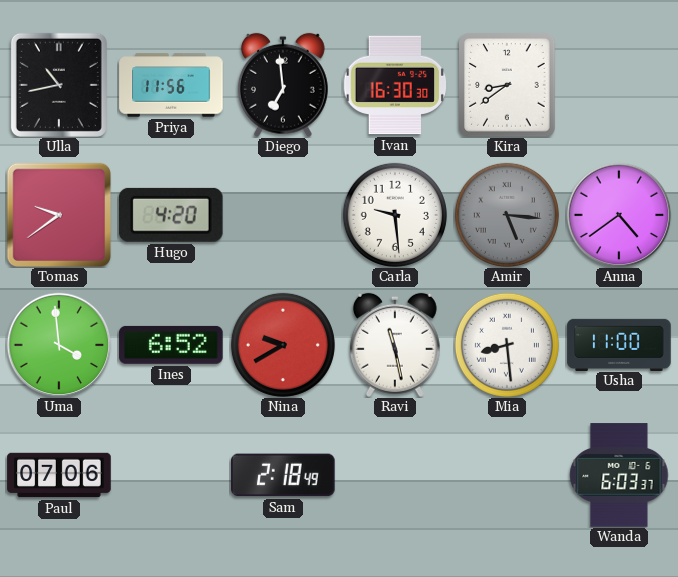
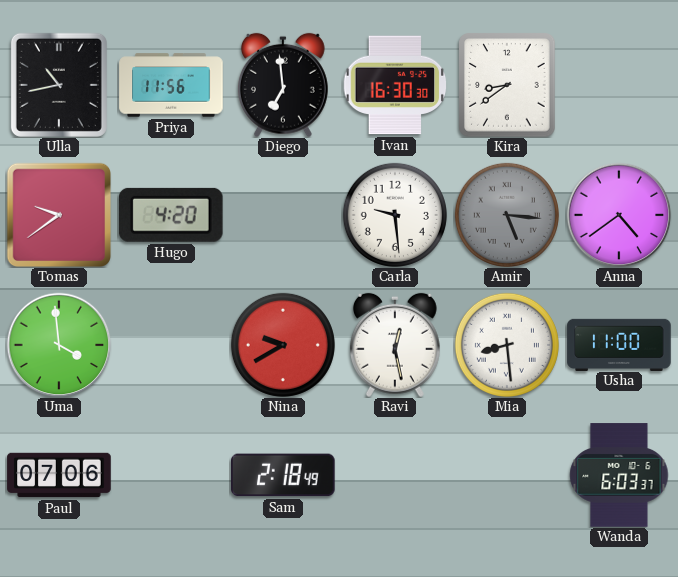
Ines: 6:52 -> none (171, 345)
Ravi: 11:28 -> 12:28 (395, 345)
